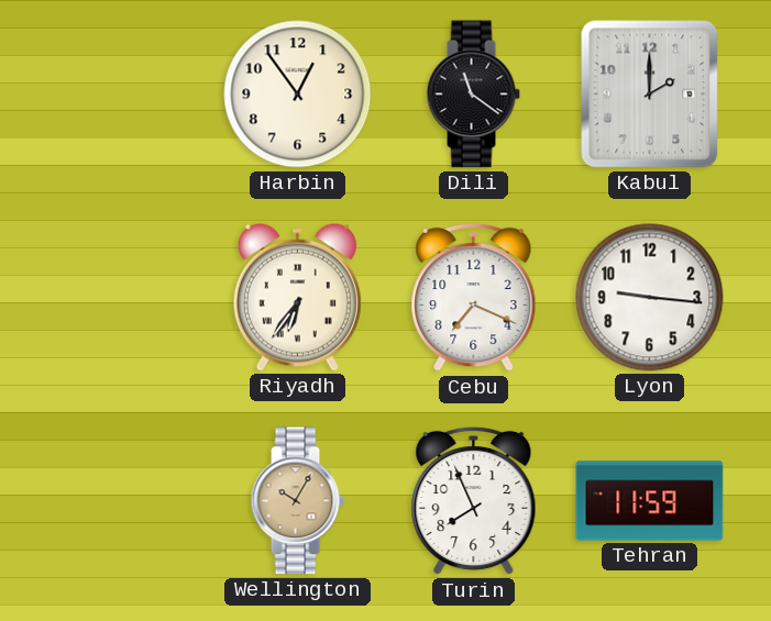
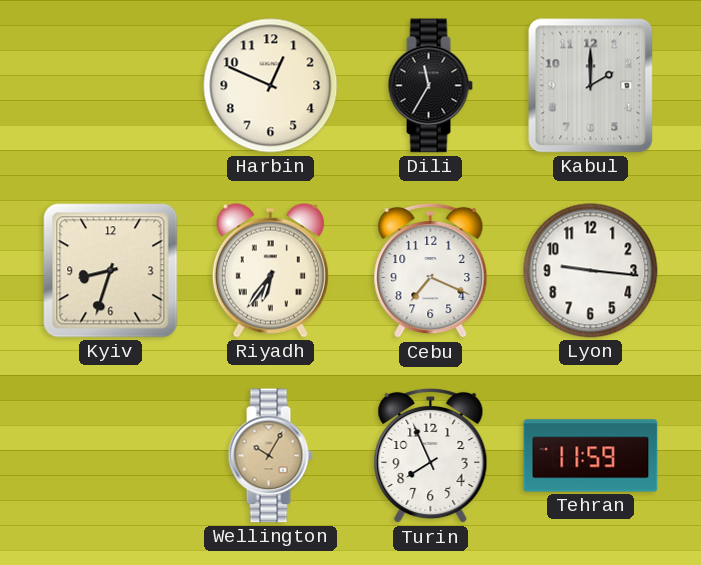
Harbin: 12:54 -> 12:49 (271, 86)
Dili: 11:21 -> 11:35 (430, 86)
Kyiv: none -> 8:33 (111, 271)
